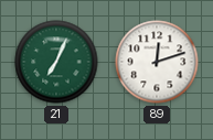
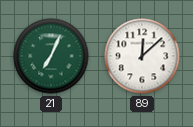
89: 12:12 -> 12:08 (142, 56)
